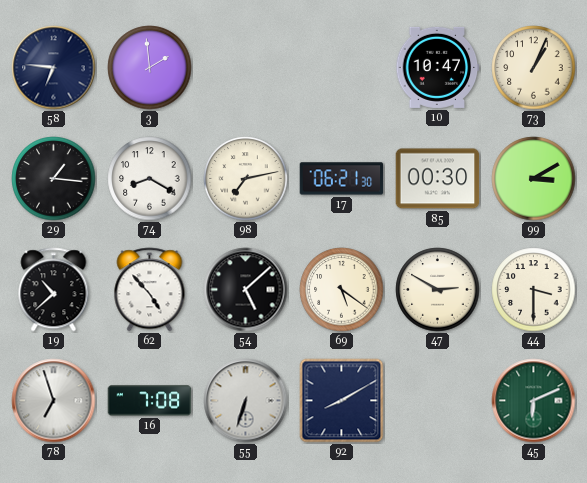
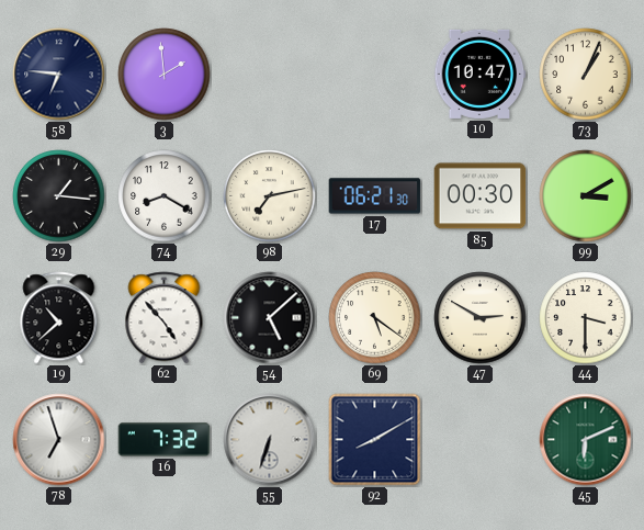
16: 7:08 -> 7:32 (165, 440)
